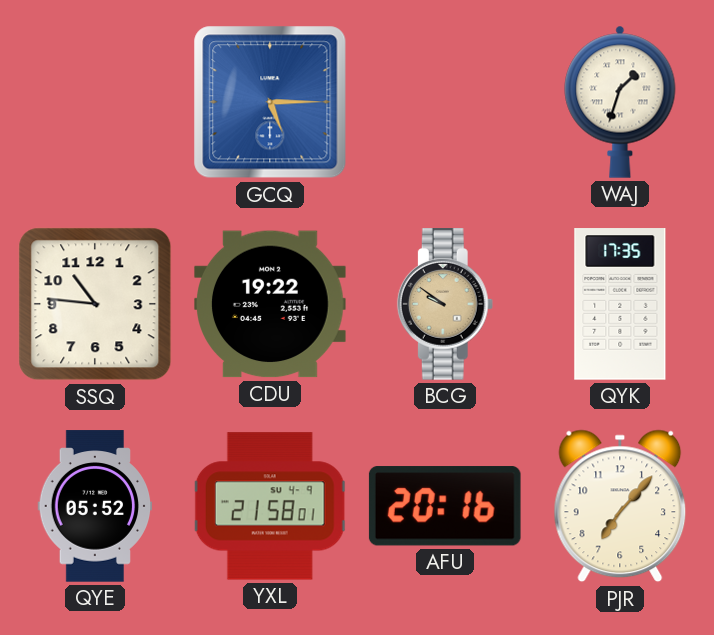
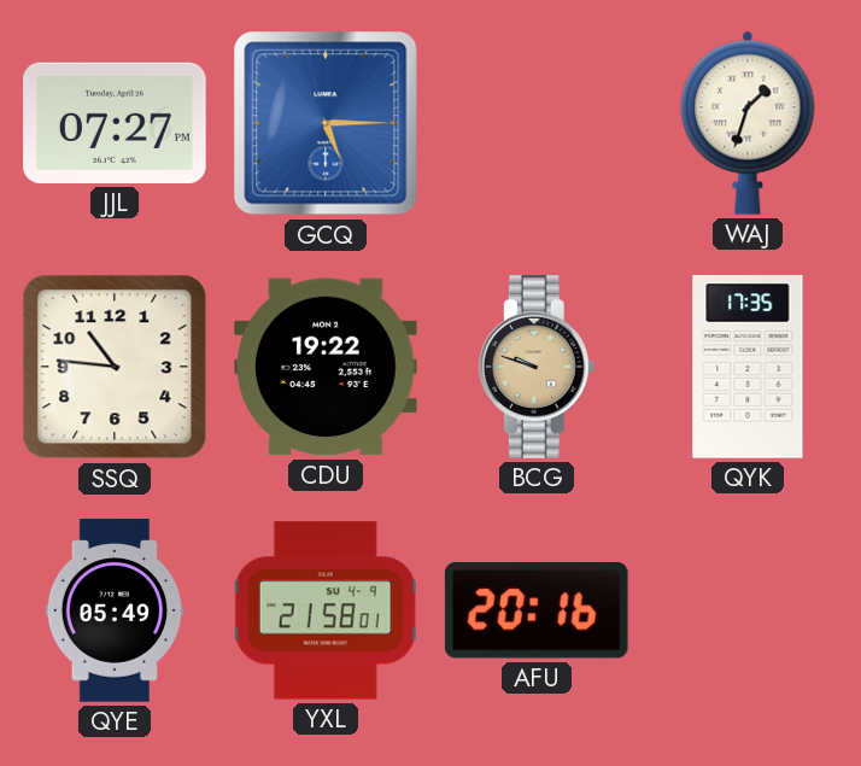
JJL: none -> 07:27 (115, 123)
BCG: 9:51 -> 9:48 (537, 367)
QYE: 05:52 -> 05:49 (115, 610)
PJR: 7:07 -> none (620, 506)
